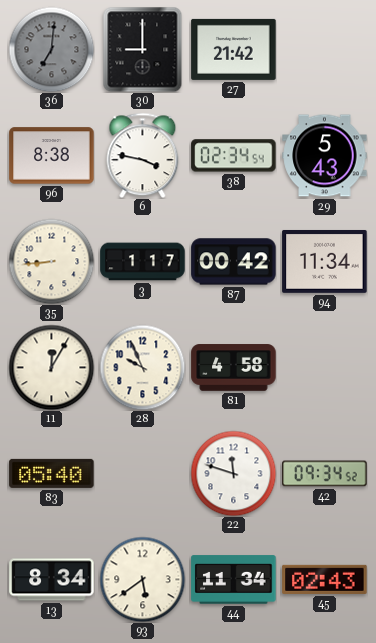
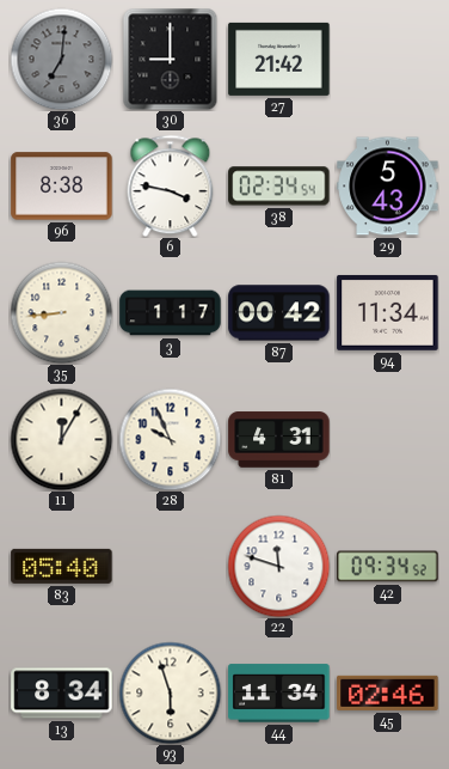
81: 4:58 -> 4:31 (279, 440)
93: 5:39 -> 5:57 (170, 692)
45: 02:43 -> 02:46 (388, 692)
